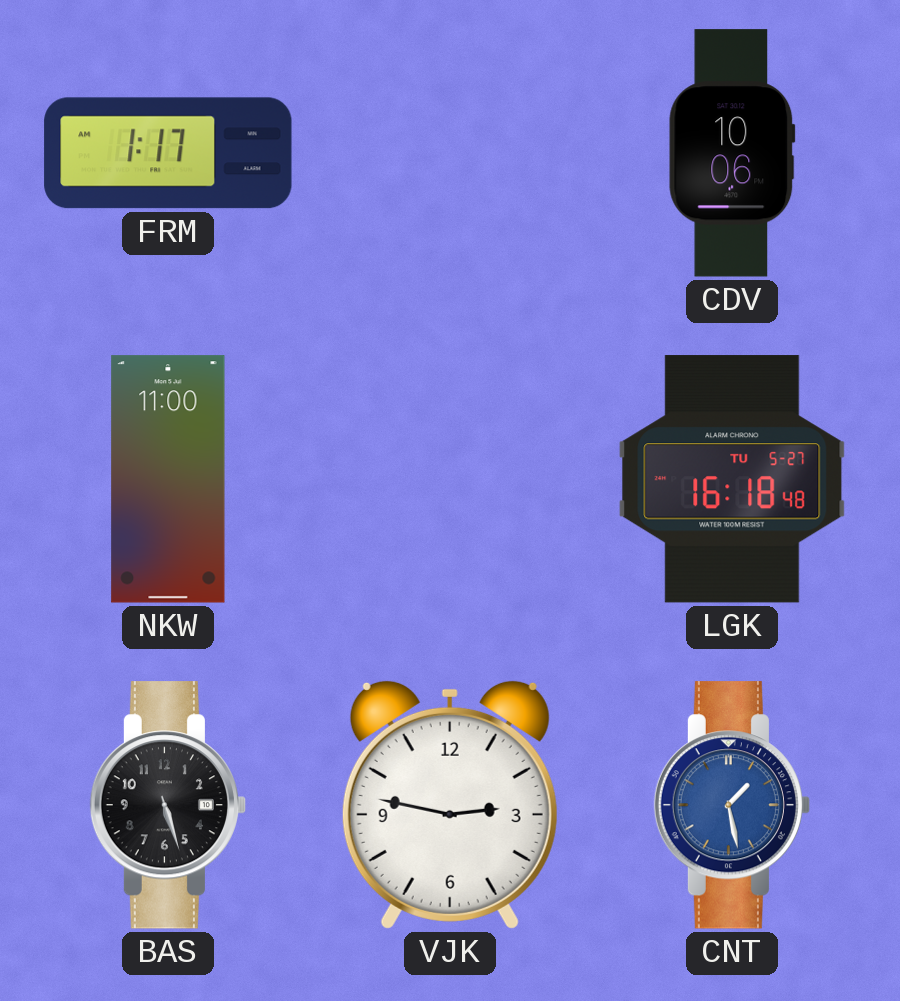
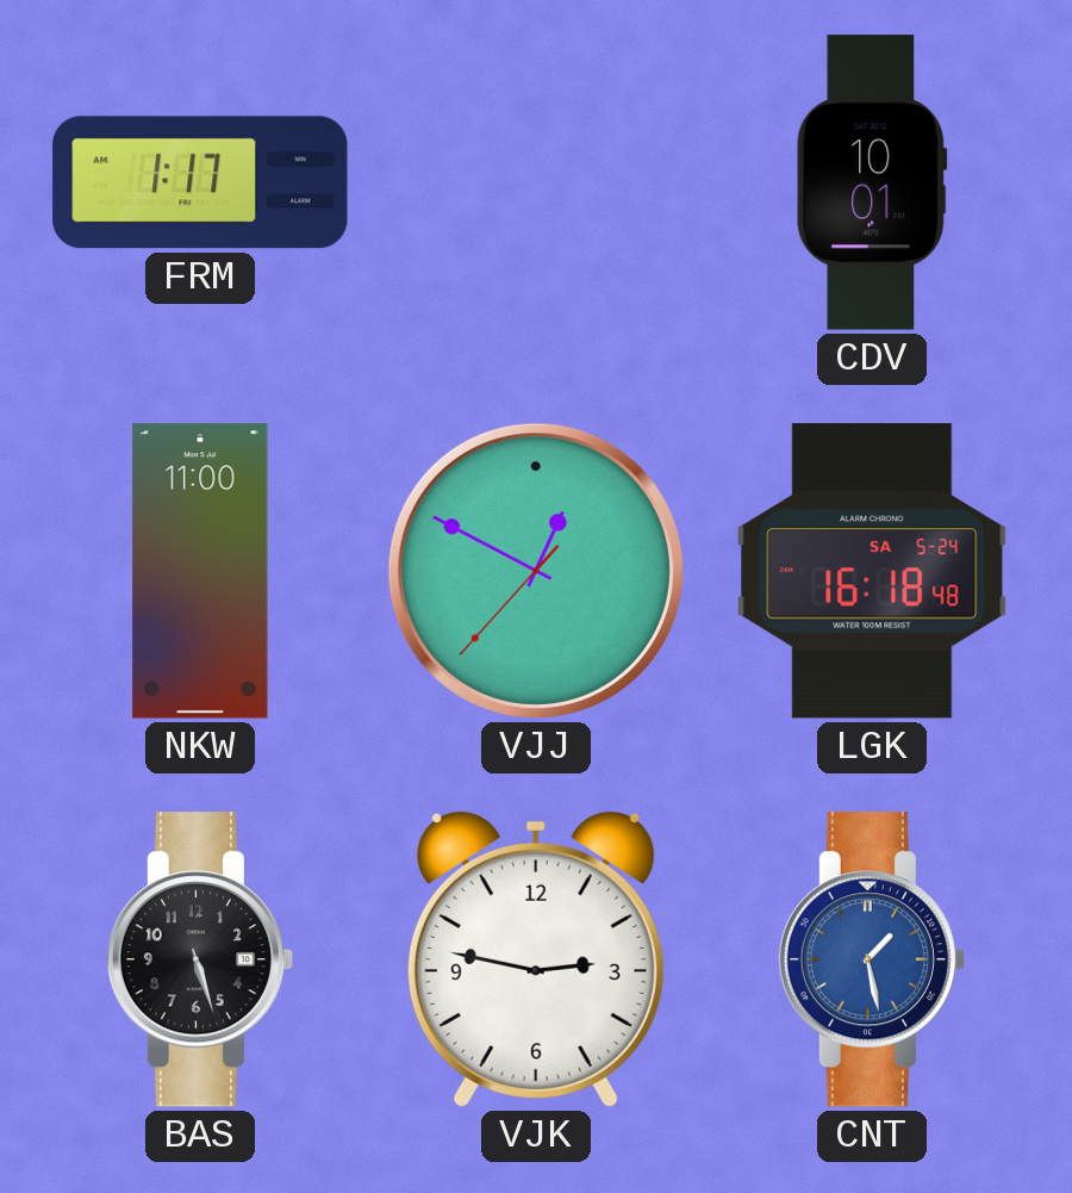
CDV: 10:06 -> 10:01 (872, 182)
VJJ: none -> 12:49 (536, 571)
LGK date: TU 5-27 -> SA 5-24 (872, 571)
